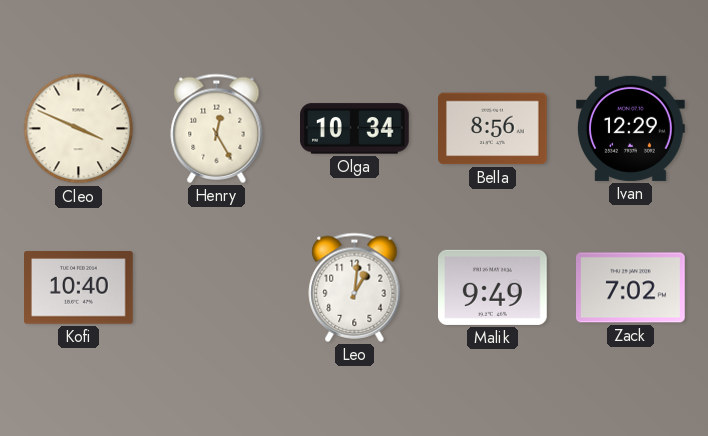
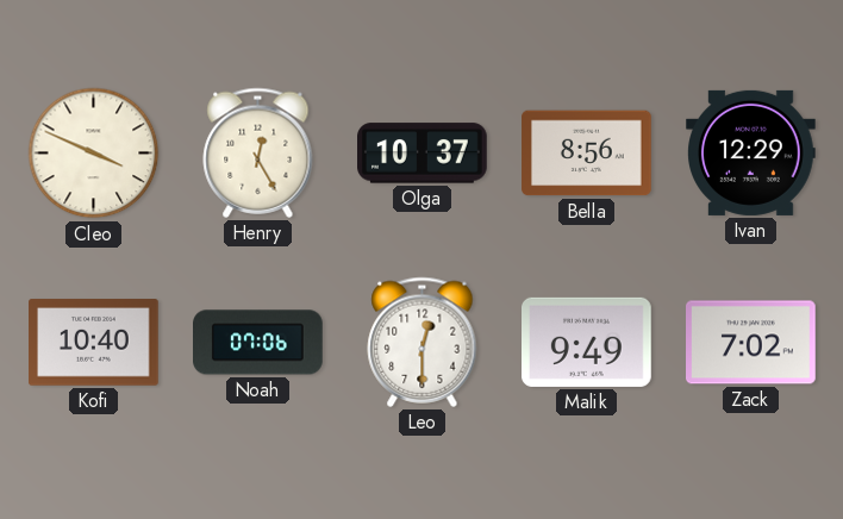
Olga: 10:34 -> 10:37 (423, 154)
Noah: none -> 07:06 (258, 343)
Leo: 1:01 -> 12:30 (423, 342)
